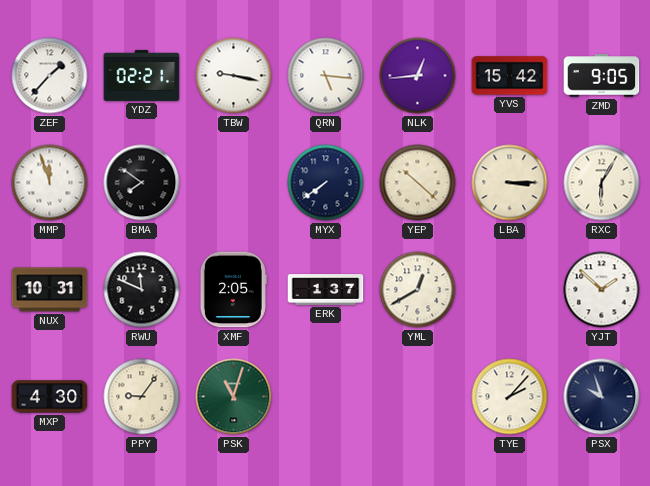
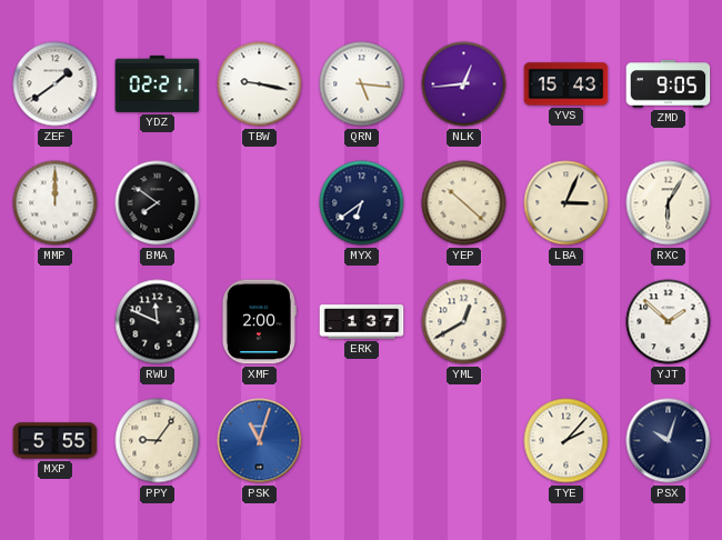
ZEF: 1:37 -> 1:39 (56, 84)
YVS: 15:42 -> 15:43 (566, 84)
MMP: 11:57 -> 12:00 (56, 203)
MYX: 7:39 -> 6:39 (362, 203)
LBA: 3:15 -> 3:04 (566, 203)
NUX: 10:31 -> none (50, 290)
XMF: 2:05 -> 2:00 (259, 322)
MXP: 4:30 -> 5:55 (56, 441)
PSK dial: green -> blue (260, 441)
PSX: 9:57 -> 10:03 (669, 441)
